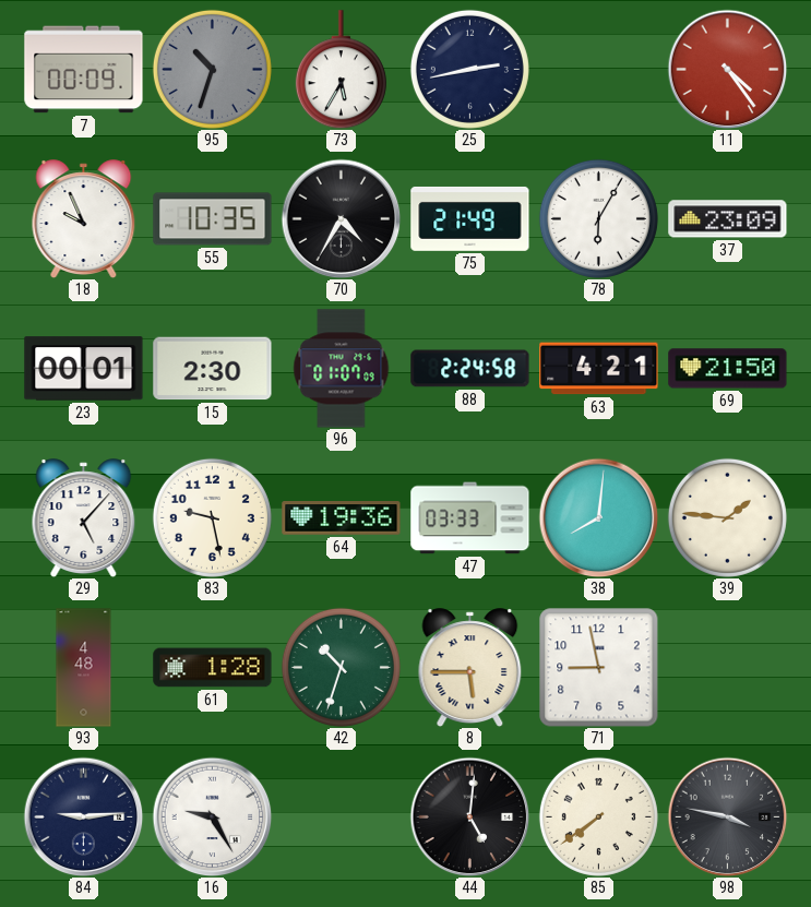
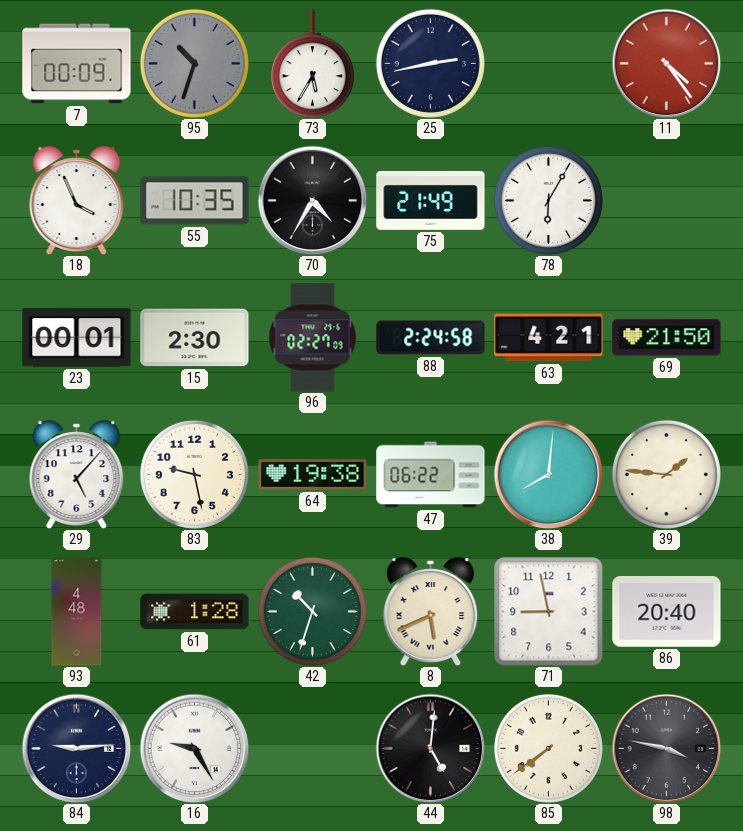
18: 9:56 -> 3:56 (77, 201)
37: 23:09 -> none (728, 219)
96: 01:07 -> 02:27 (313, 338)
64: 19:36 -> 19:38 (313, 475)
47: 03:33 -> 06:22 (431, 475)
8: 5:45 -> 5:41 (431, 612)
86: none -> 20:40 (667, 612)
